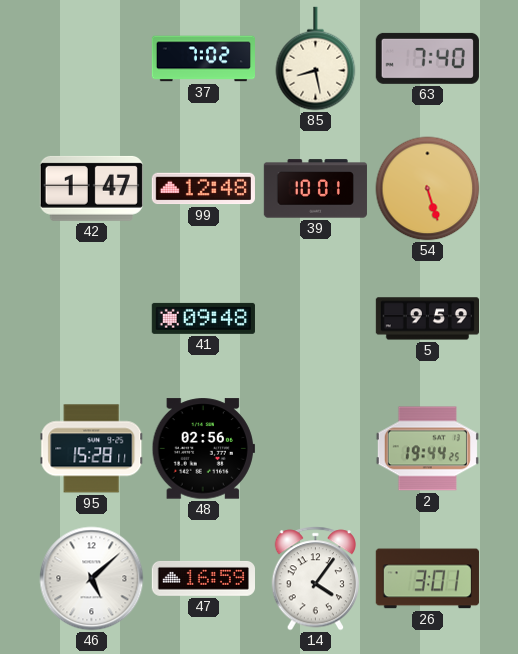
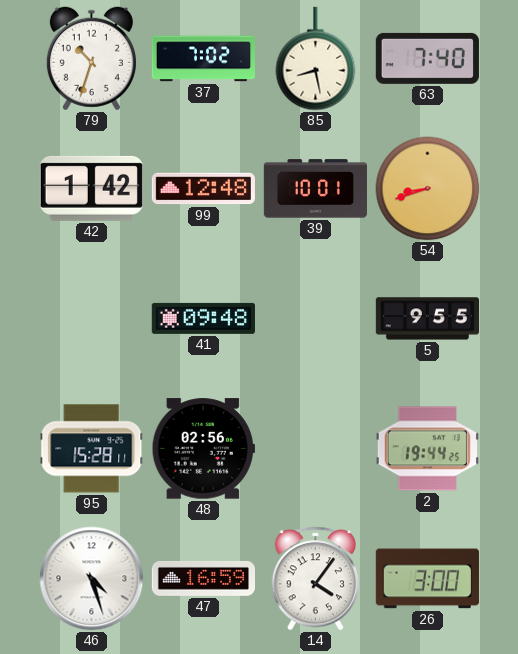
79: none -> 10:33 (91, 59)
42: 1:47 -> 1:42 (91, 188)
54: 5:27 -> 8:42 (428, 189)
5: 9:59 -> 9:55 (427, 319)
46: 5:08 -> 4:27 (92, 579)
26: 3:01 -> 3:00 (427, 579)
